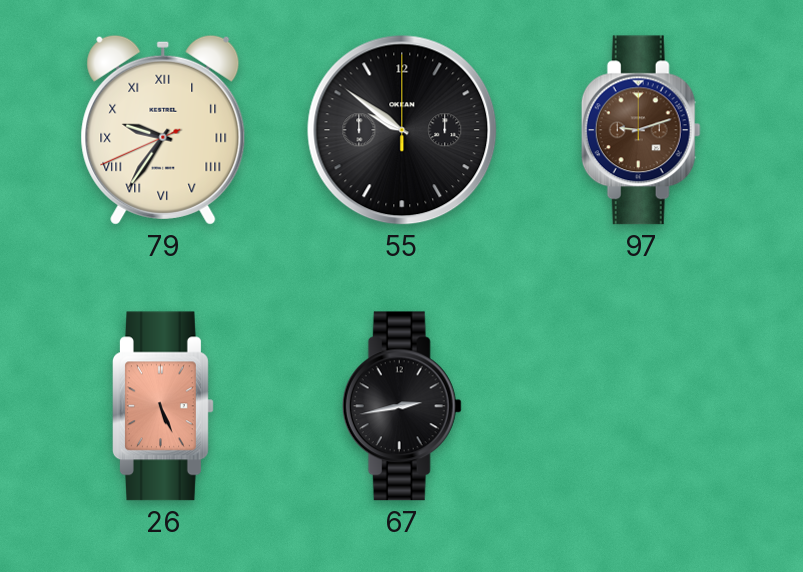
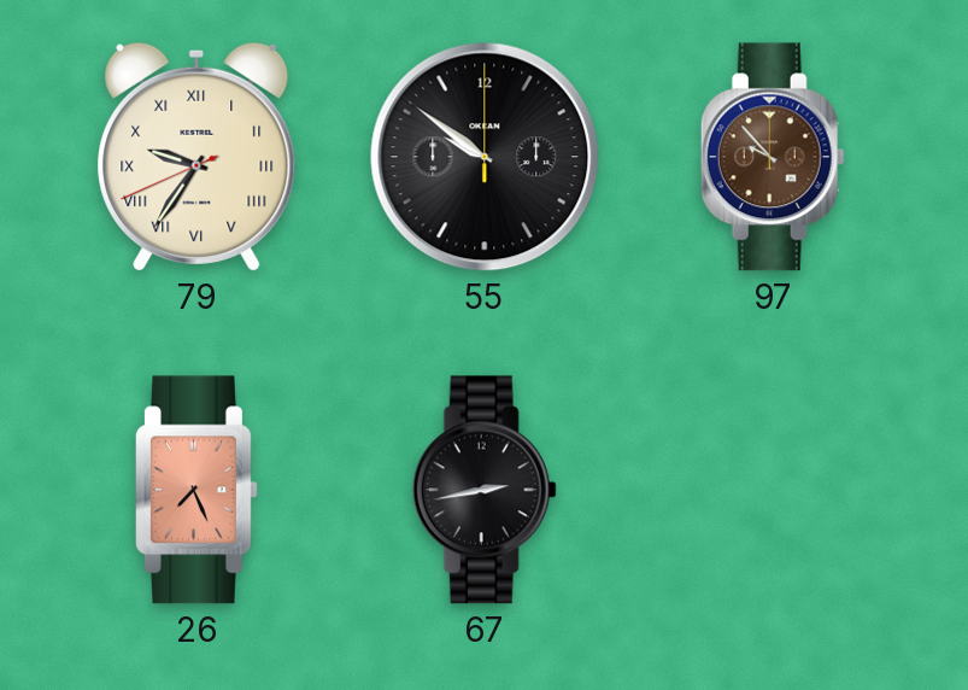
97: 9:12 -> 9:53 (773, 157)
26: 5:26 -> 7:26 (198, 490)
